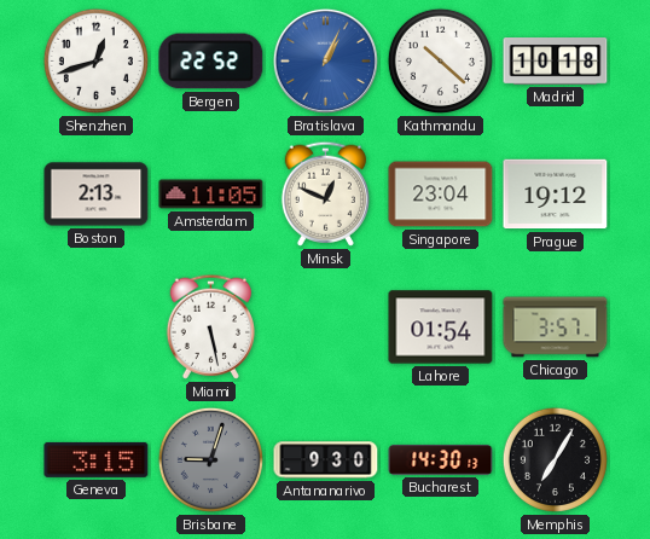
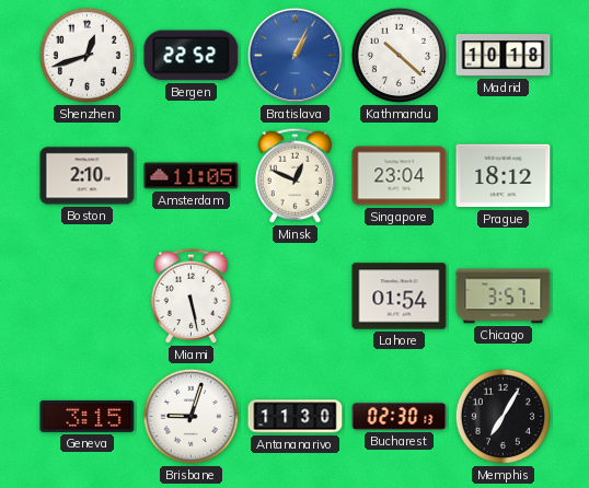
Boston: 2:13 -> 2:10 (88, 176)
Prague: 19:12 -> 18:12 (504, 176)
Brisbane dial: grey -> white (190, 416)
Antananarivo: 9:30 -> 11:30 (296, 417)
Bucharest: 14:30 -> 02:30 (400, 417)
